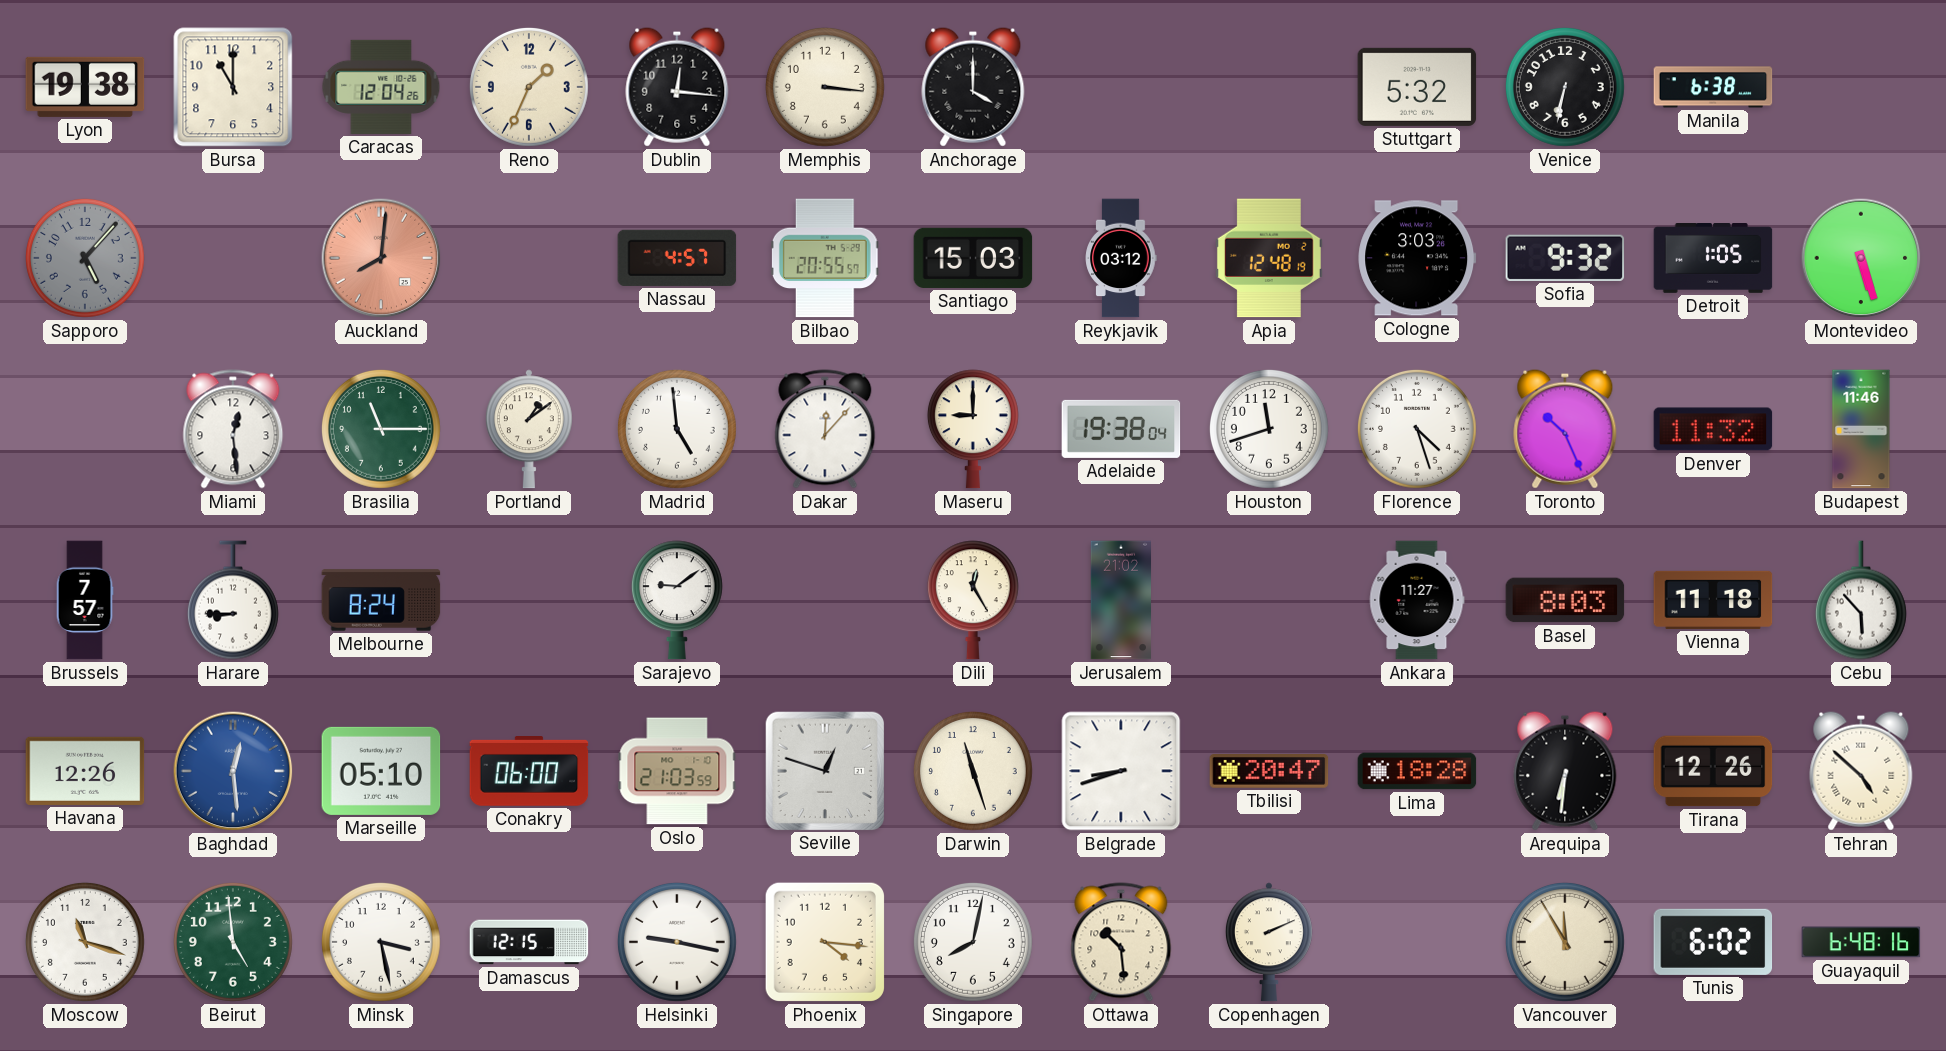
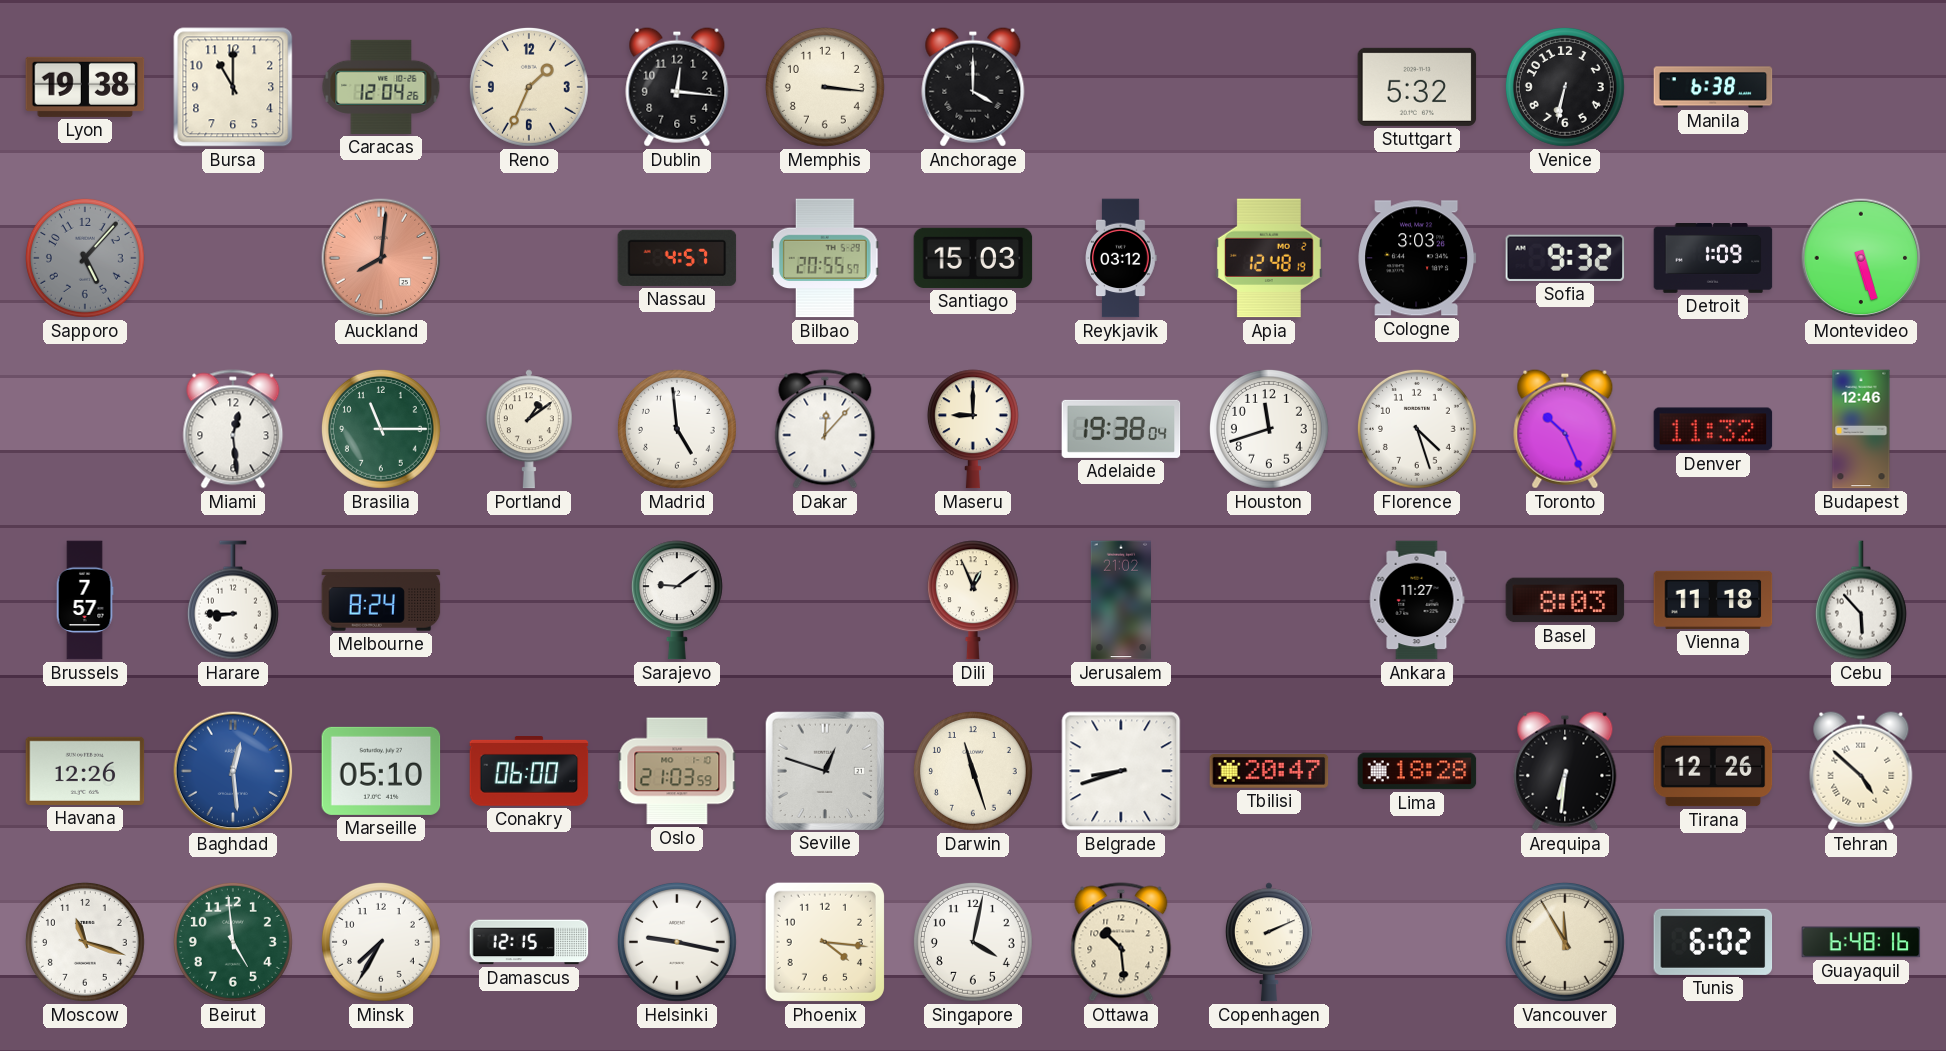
Detroit: 1:05 -> 1:09 (1713, 259)
Budapest: 11:46 -> 12:46 (1861, 429)
Dili: 12:25 -> 12:56 (973, 600)
Minsk: 3:28 -> 7:35 (381, 942)
Singapore: 8:02 -> 4:02 (973, 942)
